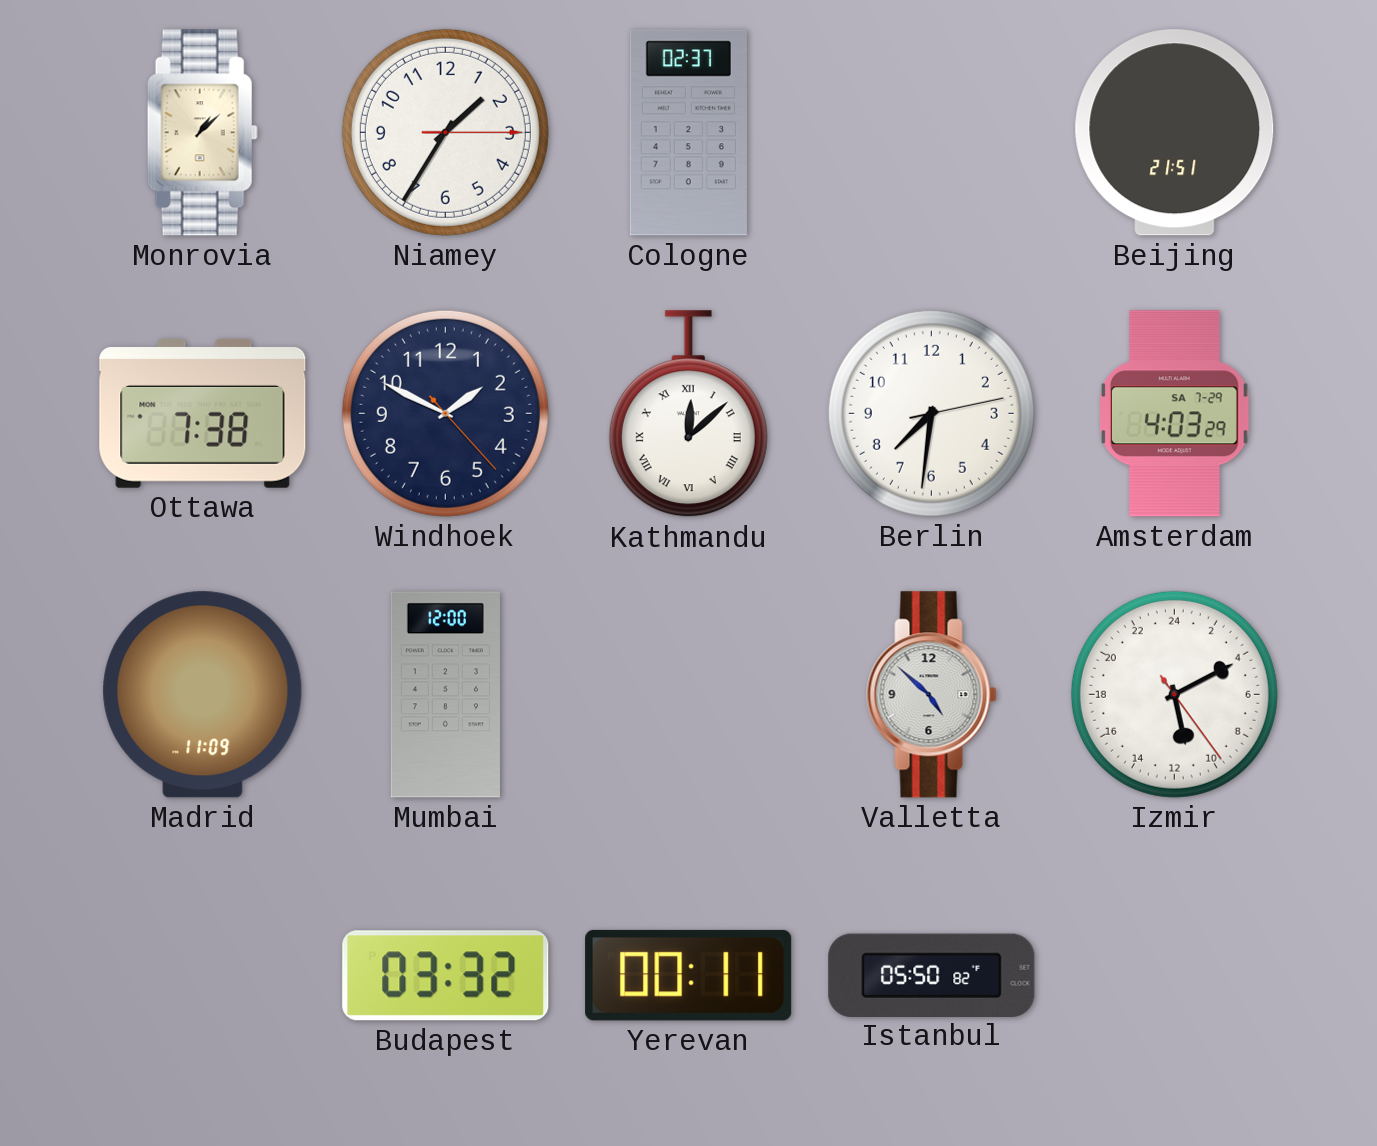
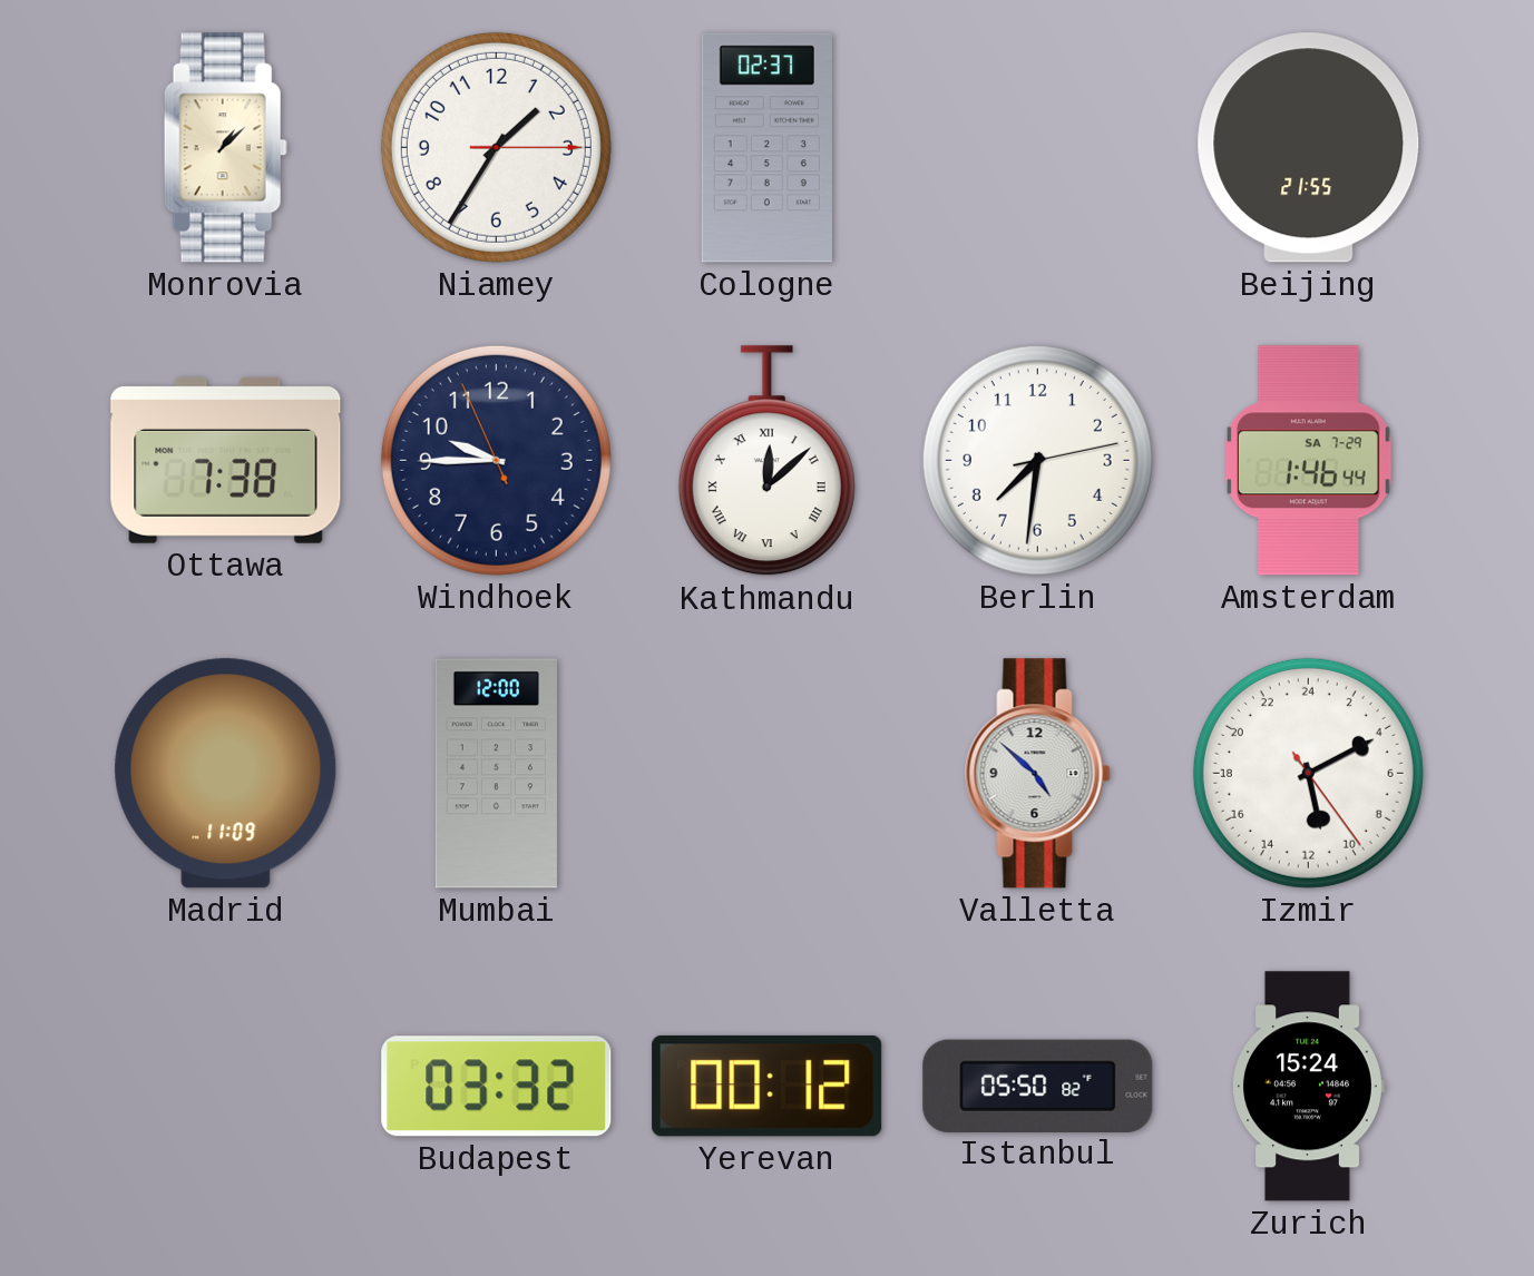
Beijing: 21:51 -> 21:55 (1309, 148)
Windhoek: 1:49 -> 9:44 (496, 460)
Amsterdam: 4:03 -> 1:46 (1308, 461)
Yerevan: 00:11 -> 00:12 (768, 1086)
Zurich: none -> 15:24 (1309, 1087)
